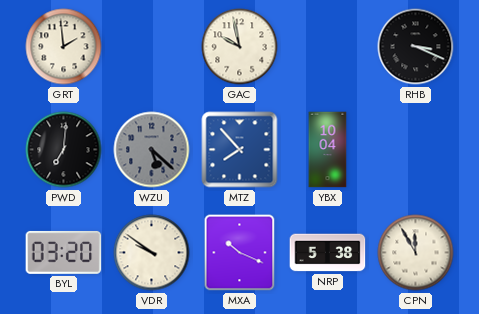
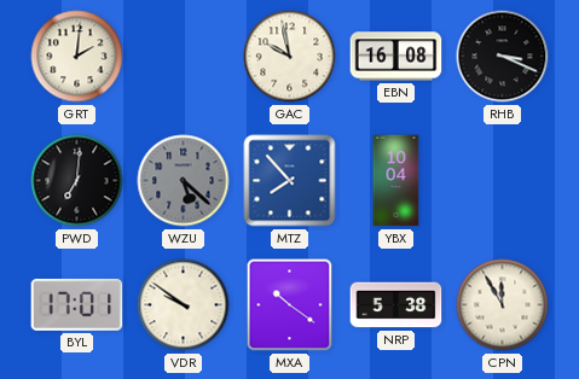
GRT: 1:59 -> 2:01 (77, 57)
EBN: none -> 16:08 (396, 57)
BYL: 03:20 -> 17:01 (77, 304)
MXA: 10:19 -> 10:21 (290, 305)
